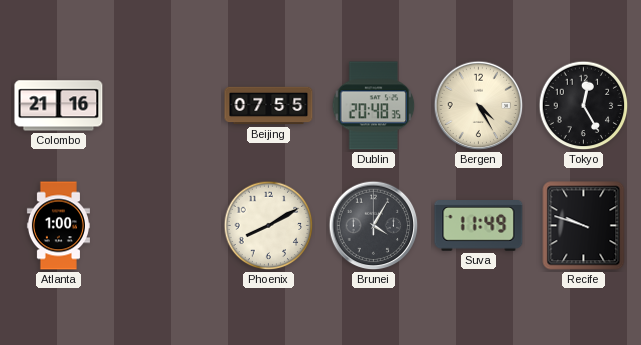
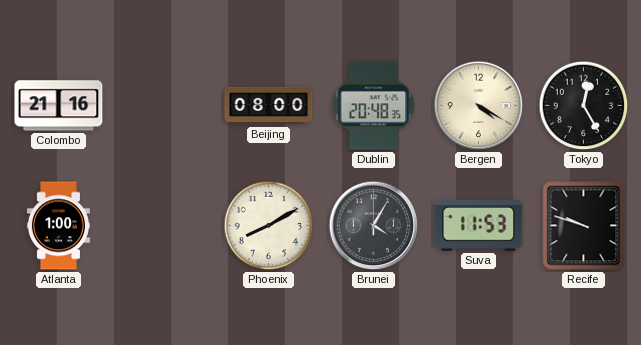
Beijing: 07:55 -> 08:00 (269, 106)
Bergen: 4:25 -> 4:20 (479, 106)
Suva: 11:49 -> 11:53 (479, 226)
